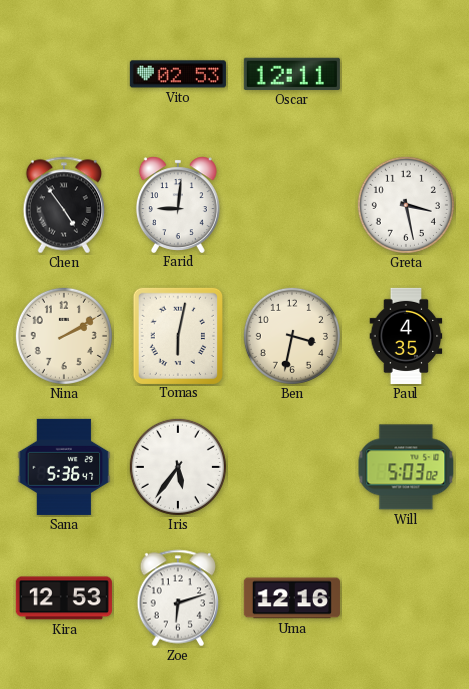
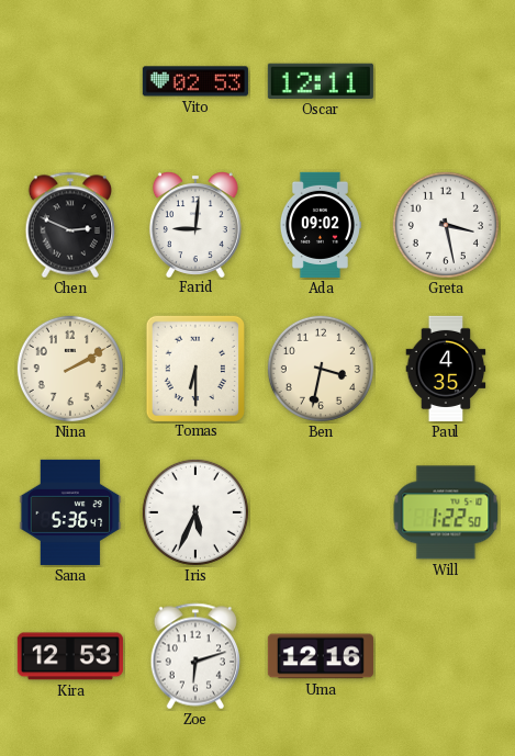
Chen: 4:54 -> 2:49 (70, 225)
Ada: none -> 09:02 (320, 225)
Tomas: 6:02 -> 6:30 (194, 368)
Iris: 5:36 -> 5:34 (195, 512)
Will: 5:03 -> 1:22 (446, 512)
